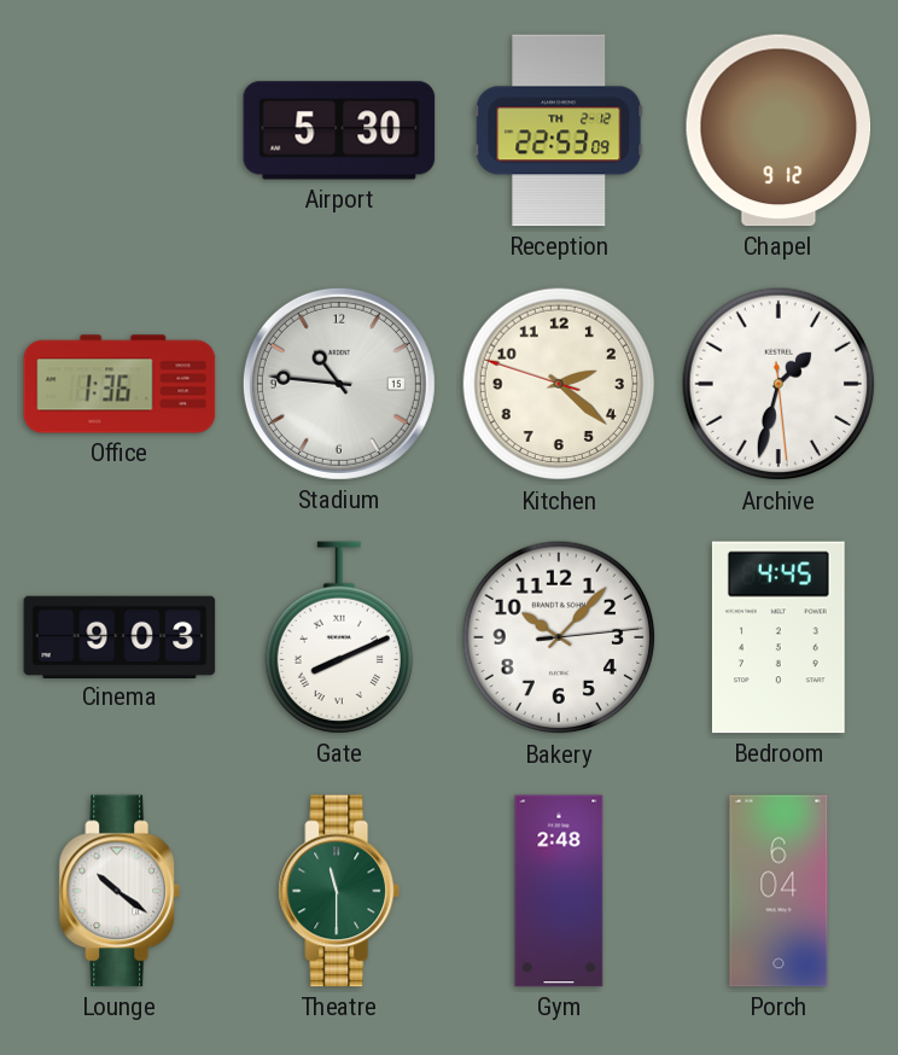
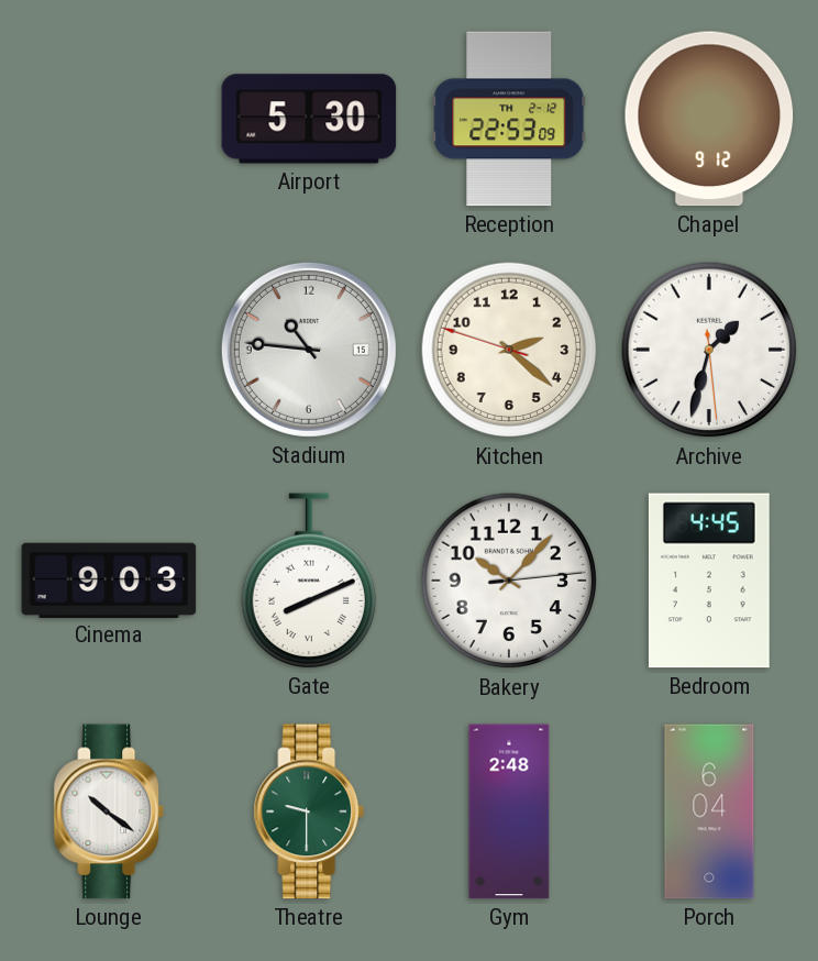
Office: 1:36 -> none (119, 384)
Theatre: 11:30 -> 9:30 (309, 811)
